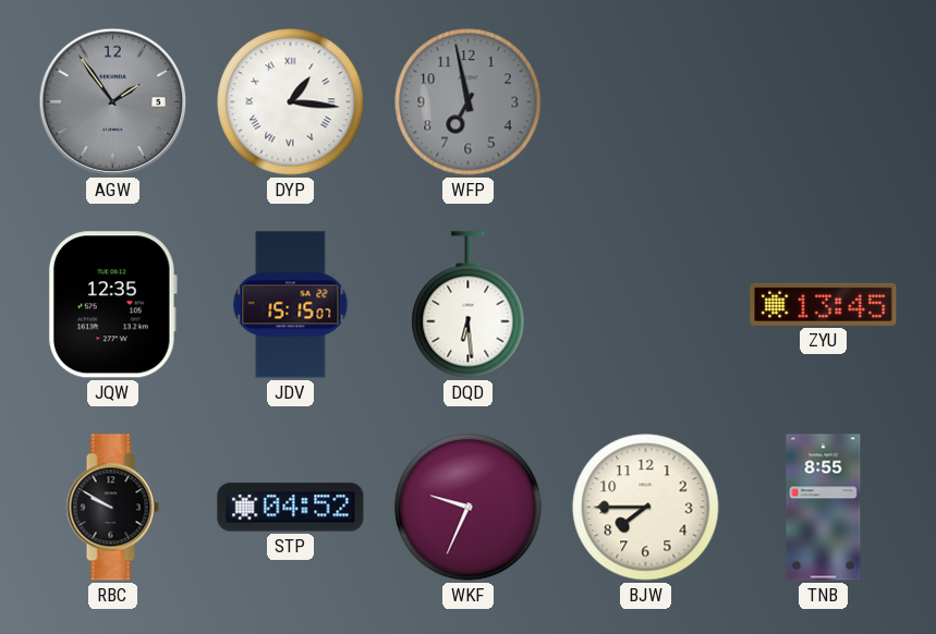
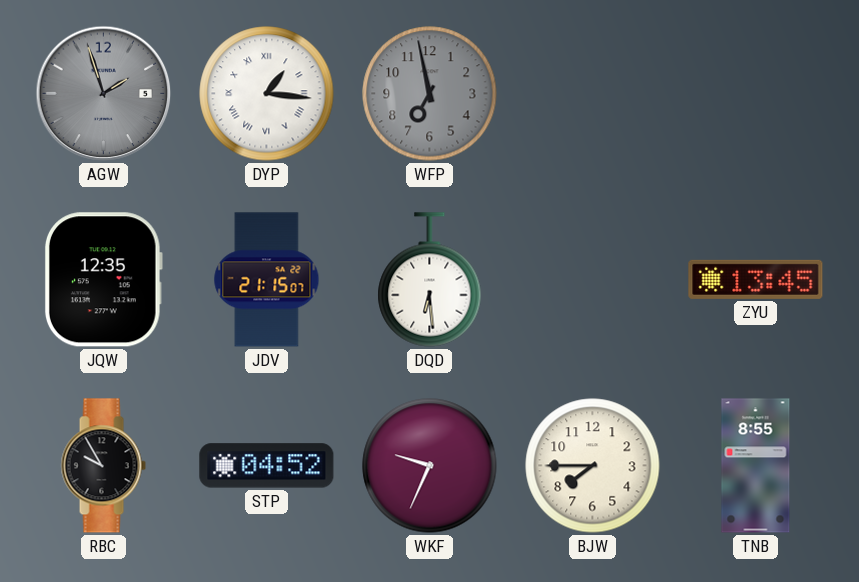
AGW: 1:54 -> 1:57 (104, 94)
JDV: 15:15 -> 21:15 (267, 280)
RBC: 9:50 -> 9:55 (103, 466)
